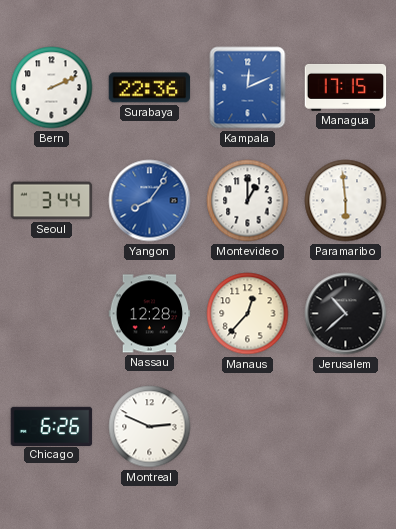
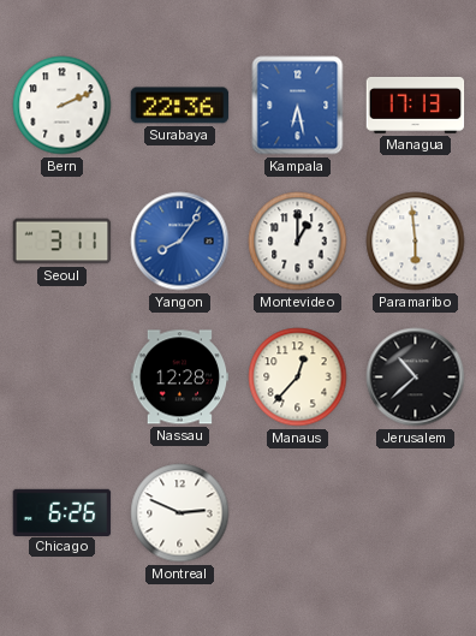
Kampala: 12:11 -> 6:28 (298, 106)
Managua: 17:15 -> 17:13 (416, 105)
Seoul: 3:44 -> 3:11 (63, 242)
